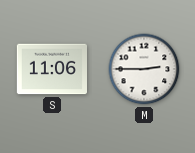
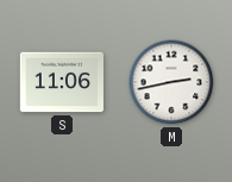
M: 2:45 -> 2:43 (171, 82)
